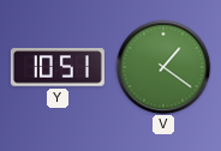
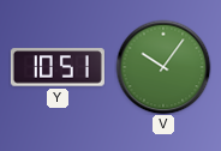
V: 1:21 -> 10:06 (163, 67)
